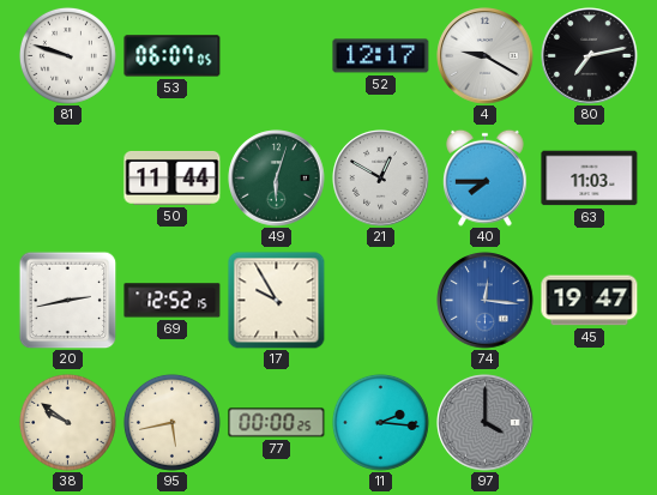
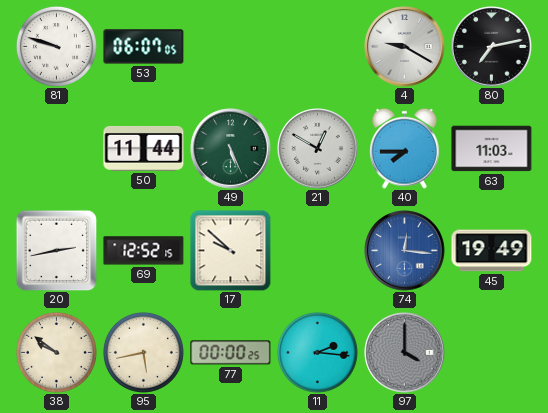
52: 12:17 -> none (381, 56)
49: 6:03 -> 5:26 (231, 149)
17: 9:55 -> 9:52 (231, 251)
45: 19:47 -> 19:49 (492, 251)
